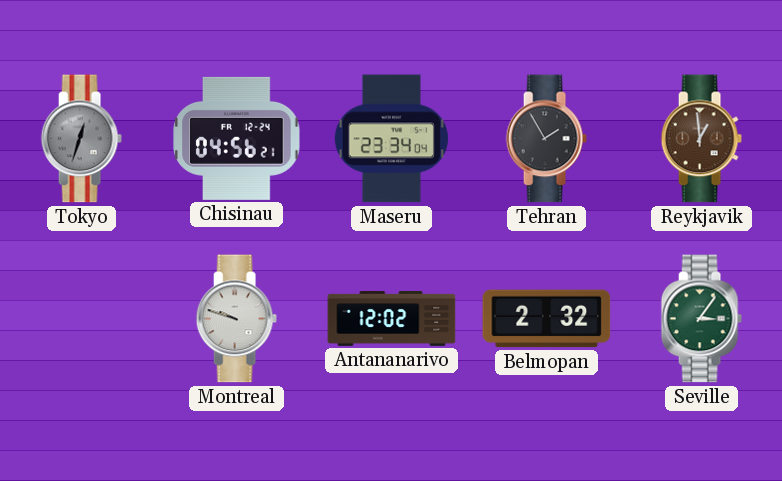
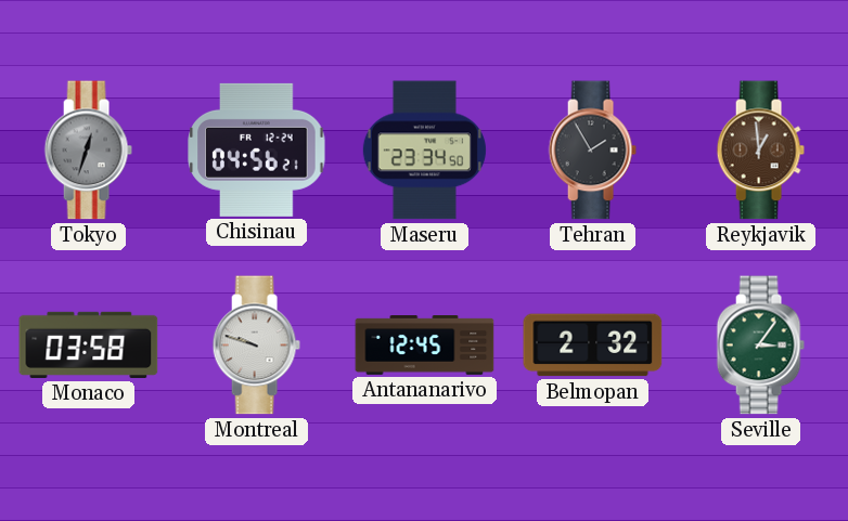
Maseru: 23:34:04 -> 23:34:50 (424, 151)
Monaco: none -> 03:58 (89, 344)
Antananarivo: 12:02 -> 12:45 (425, 346)
